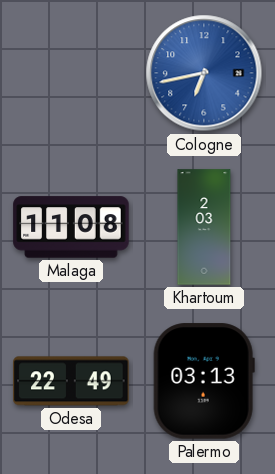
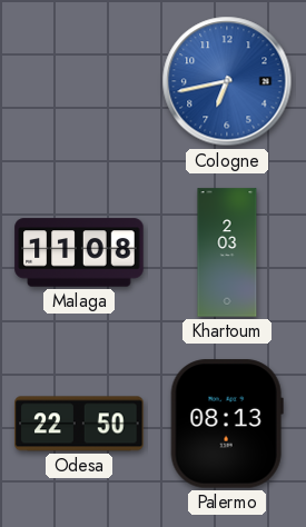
Odesa: 22:49 -> 22:50 (79, 424)
Palermo: 03:13 -> 08:13 (227, 424)
